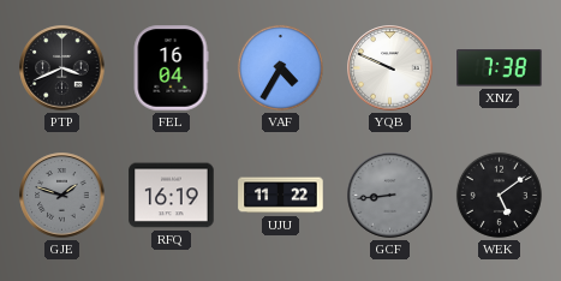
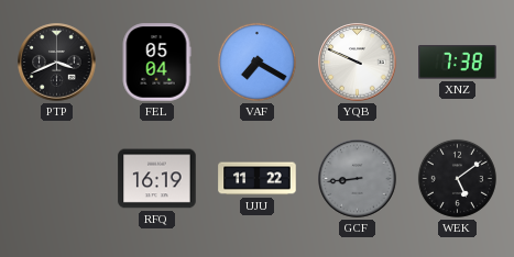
FEL: 16:04 -> 05:04 (156, 63)
VAF: 4:35 -> 7:20 (256, 62)
GJE: 1:48 -> none (62, 196)
